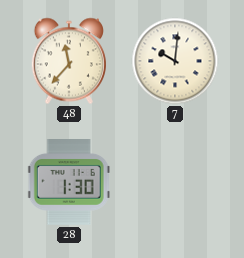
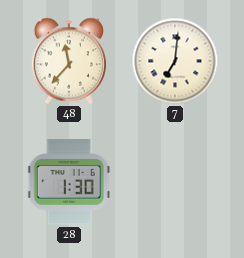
7: 10:01 -> 7:01 (175, 61)
